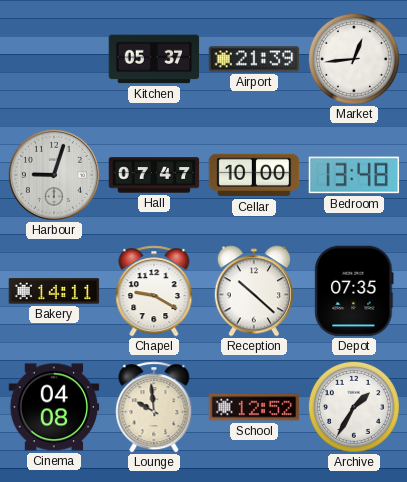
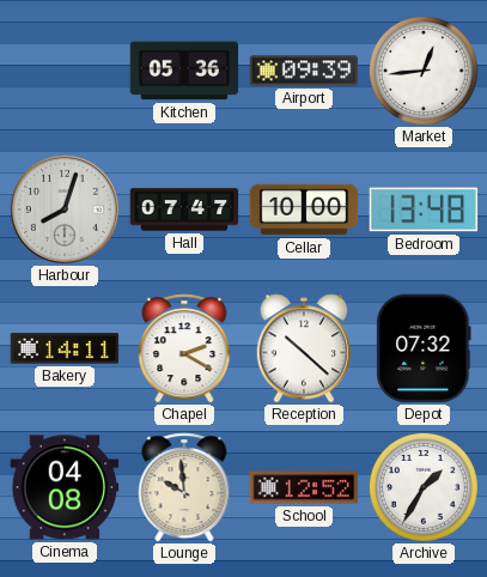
Kitchen: 05:37 -> 05:36 (184, 71)
Airport: 21:39 -> 09:39 (304, 71)
Harbour: 9:03 -> 8:03 (65, 209)
Chapel: 9:20 -> 2:20 (184, 348)
Depot: 07:35 -> 07:32 (424, 348)
